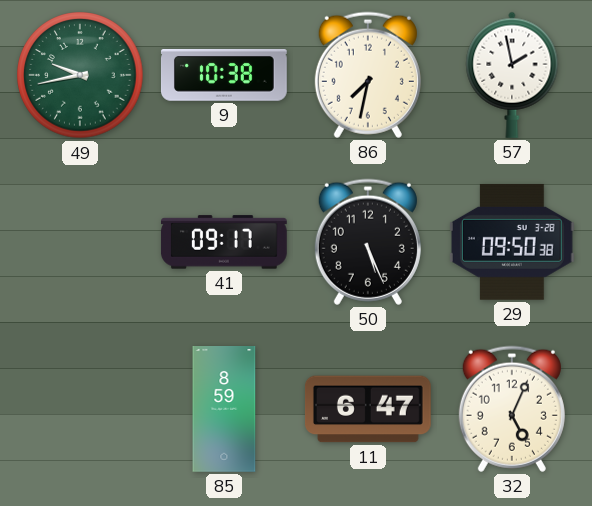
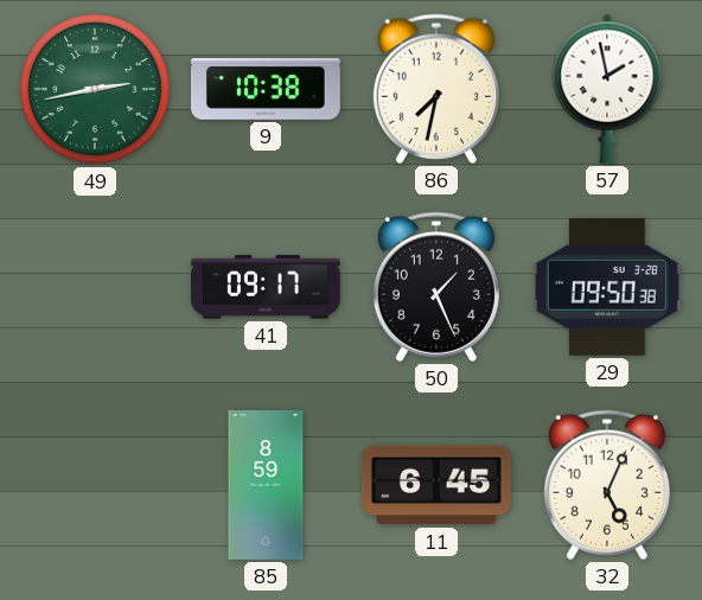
49: 9:43 -> 2:43 (95, 89)
50: 5:26 -> 1:26 (436, 287)
11: 6:47 -> 6:45 (436, 485)
